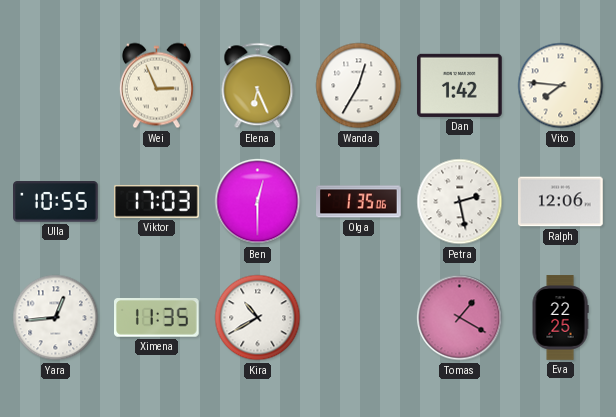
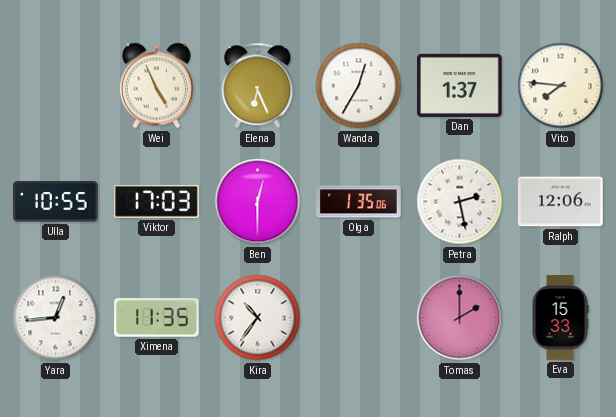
Wei: 2:56 -> 4:56 (156, 86)
Dan: 1:42 -> 1:37 (460, 85)
Kira: 10:40 -> 10:36 (258, 318)
Tomas: 1:20 -> 2:00 (460, 318)
Eva: 22:25 -> 15:33 (560, 318)
